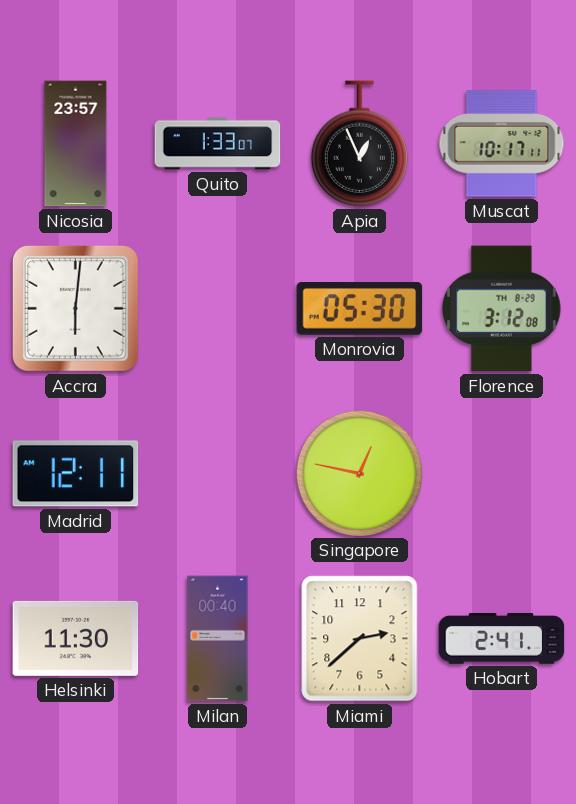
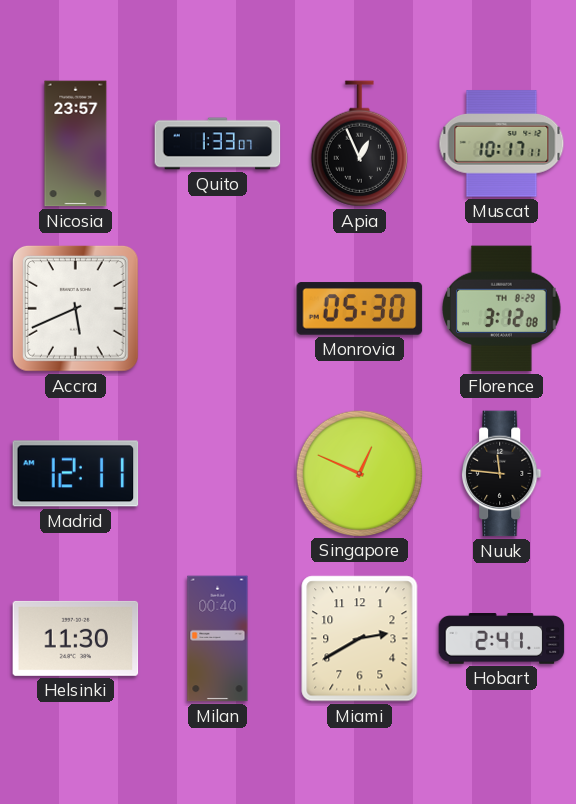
Accra: 6:01 -> 5:41 (75, 308)
Singapore: 12:47 -> 12:49 (359, 473)
Nuuk: none -> 11:46 (502, 474)
Miami: 2:38 -> 2:40 (360, 639)
